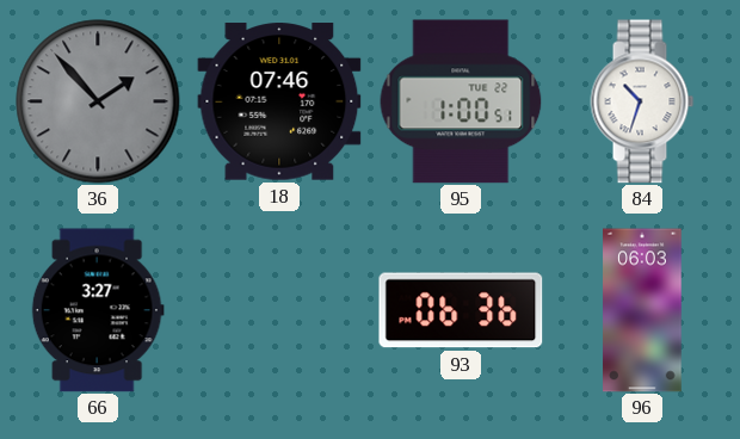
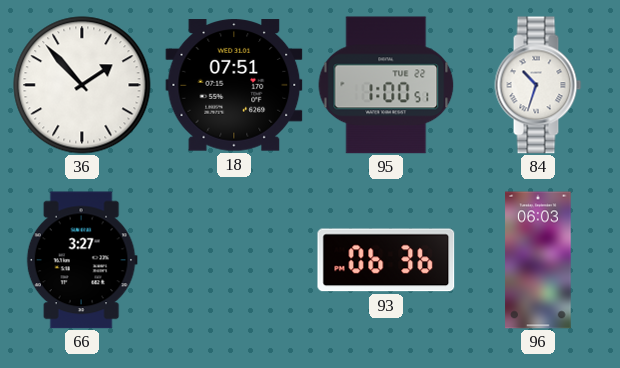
36 dial: grey -> white (82, 85)
18: 07:46 -> 07:51 (234, 85)
